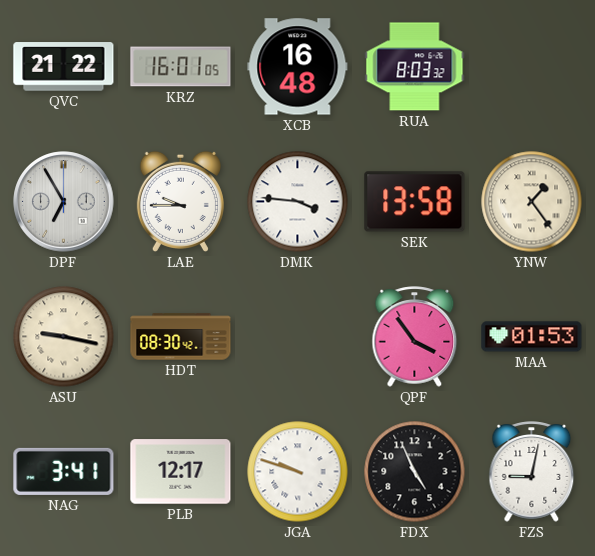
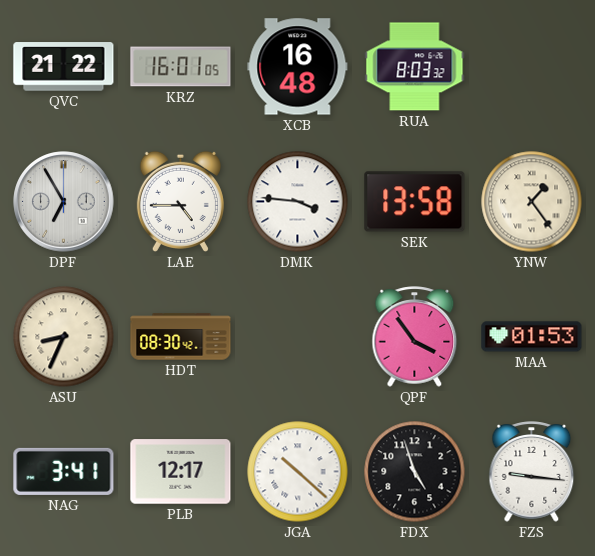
LAE: 9:45 -> 4:45 (180, 201)
ASU: 9:17 -> 8:34 (64, 337)
JGA: 9:48 -> 10:22 (298, 472)
FDX: 4:56 -> 4:57 (415, 472)
FZS: 9:02 -> 9:16 (532, 472)
